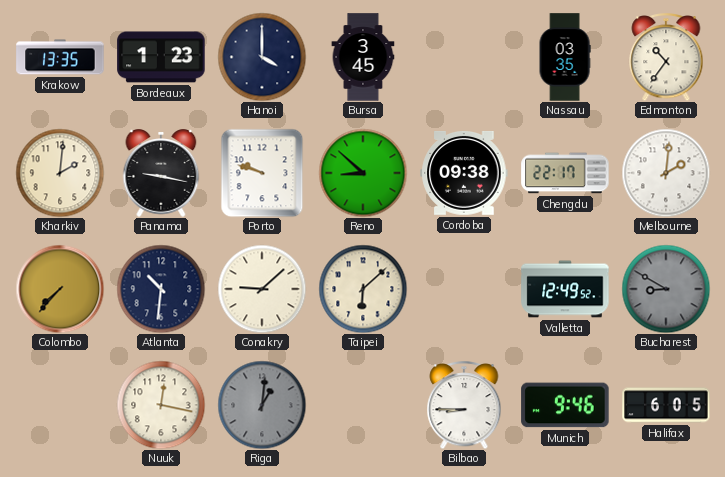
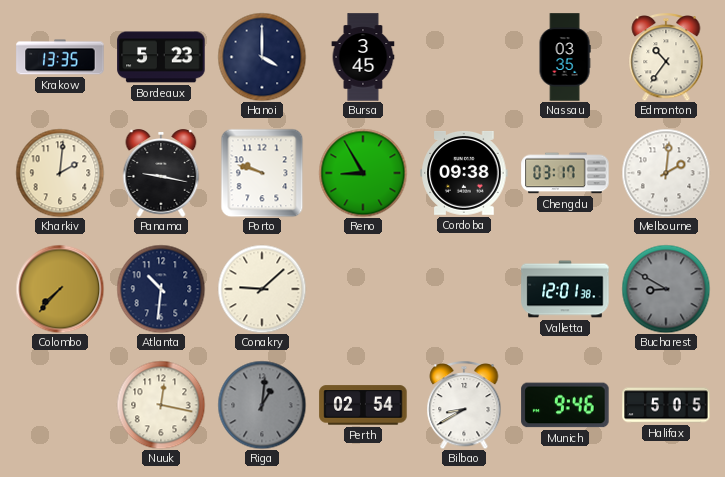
Bordeaux: 1:23 -> 5:23 (161, 57)
Reno: 8:52 -> 8:55 (363, 173)
Chengdu: 22:17 -> 03:17 (565, 173)
Taipei: 6:08 -> none (363, 289)
Valletta: 12:49 -> 12:01 (565, 289)
Perth: none -> 02:54 (363, 405)
Bilbao: 8:45 -> 8:40 (464, 405)
Halifax: 6:05 -> 5:05 (666, 405)
